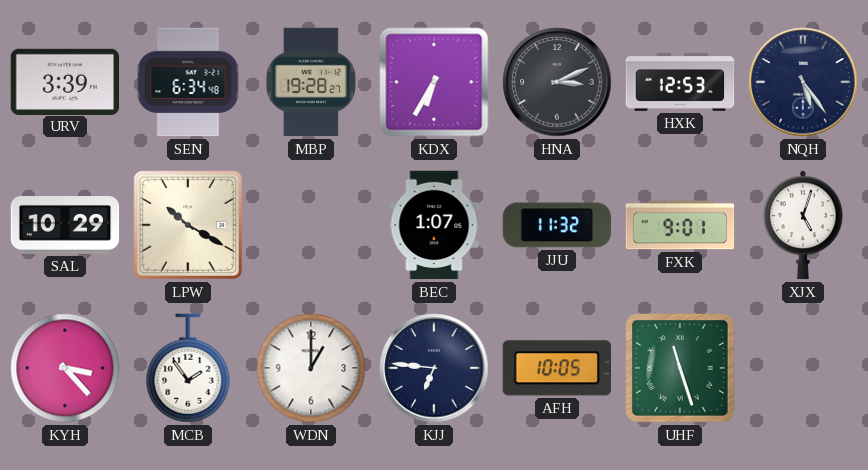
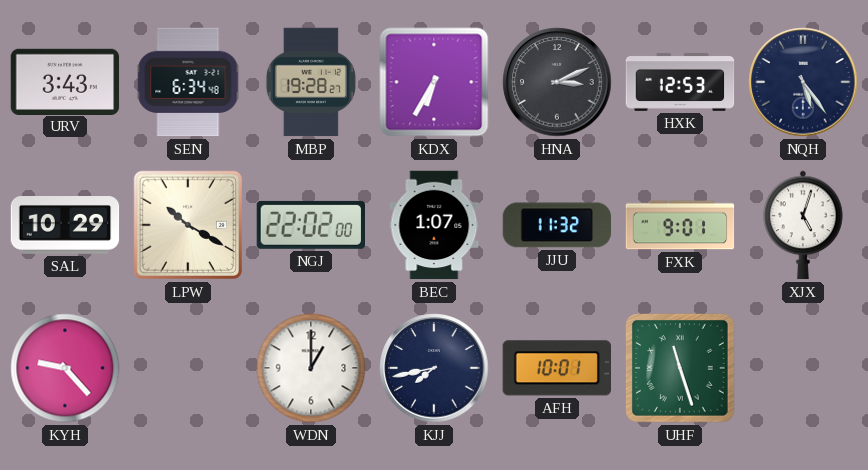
URV: 3:39 -> 3:43 (65, 81)
NGJ: none -> 22:02 (310, 225)
KYH: 3:23 -> 9:23 (65, 368)
MCB: 1:54 -> none (188, 368)
KJJ: 6:46 -> 7:43 (434, 368)
AFH: 10:05 -> 10:01 (556, 368)
